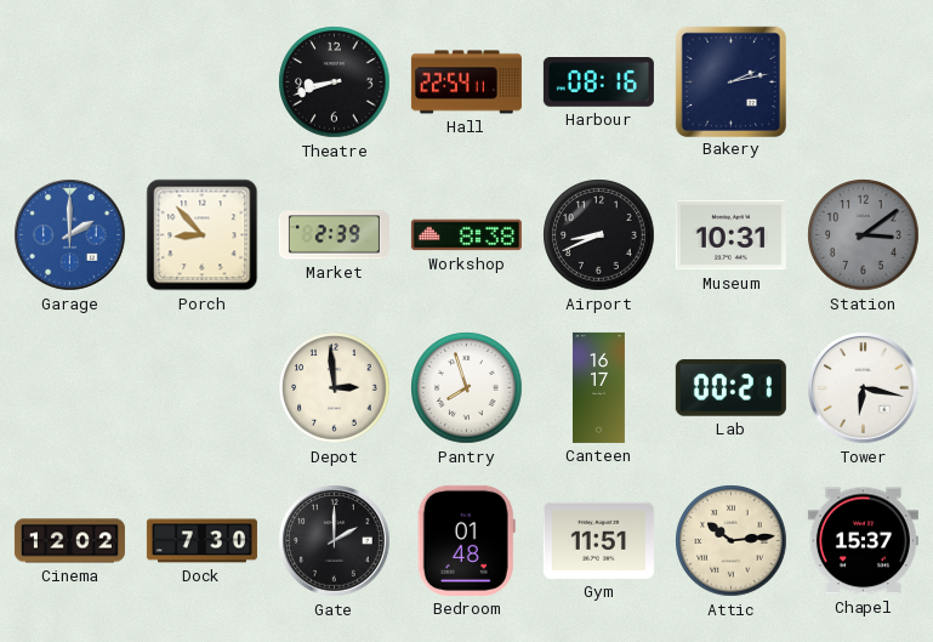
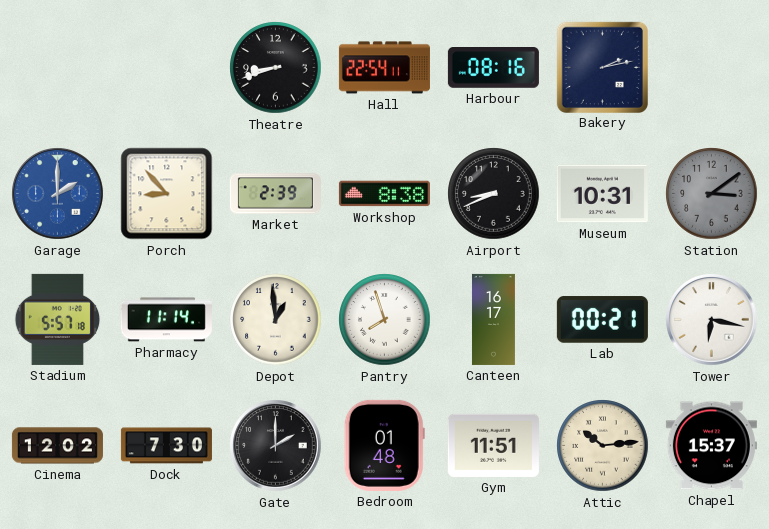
Stadium: none -> 5:57 (58, 319)
Pharmacy: none -> 11:14 (166, 320)
Depot: 2:59 -> 12:59 (276, 320)
